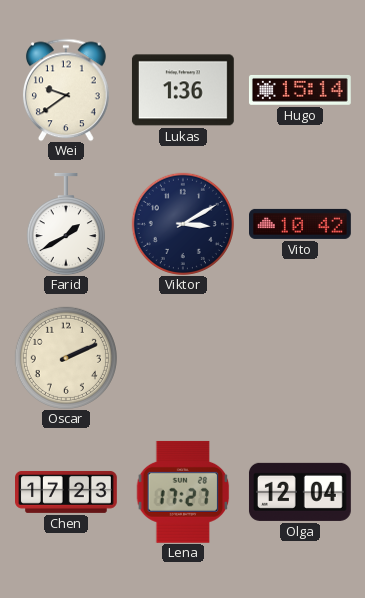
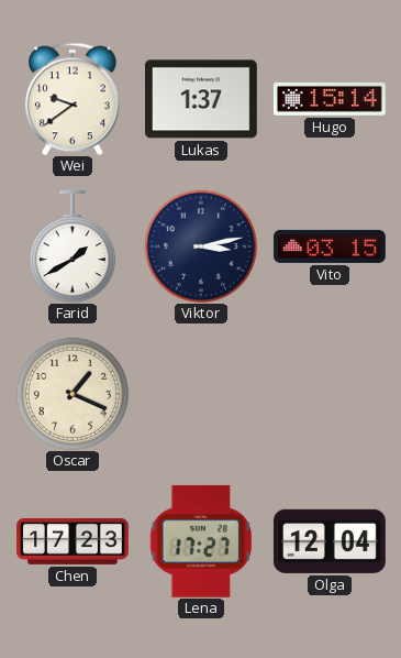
Lukas: 1:36 -> 1:37 (201, 99)
Viktor: 3:10 -> 3:13 (201, 246)
Vito: 10:42 -> 03:15 (331, 246)
Oscar: 2:11 -> 1:19 (73, 394)
